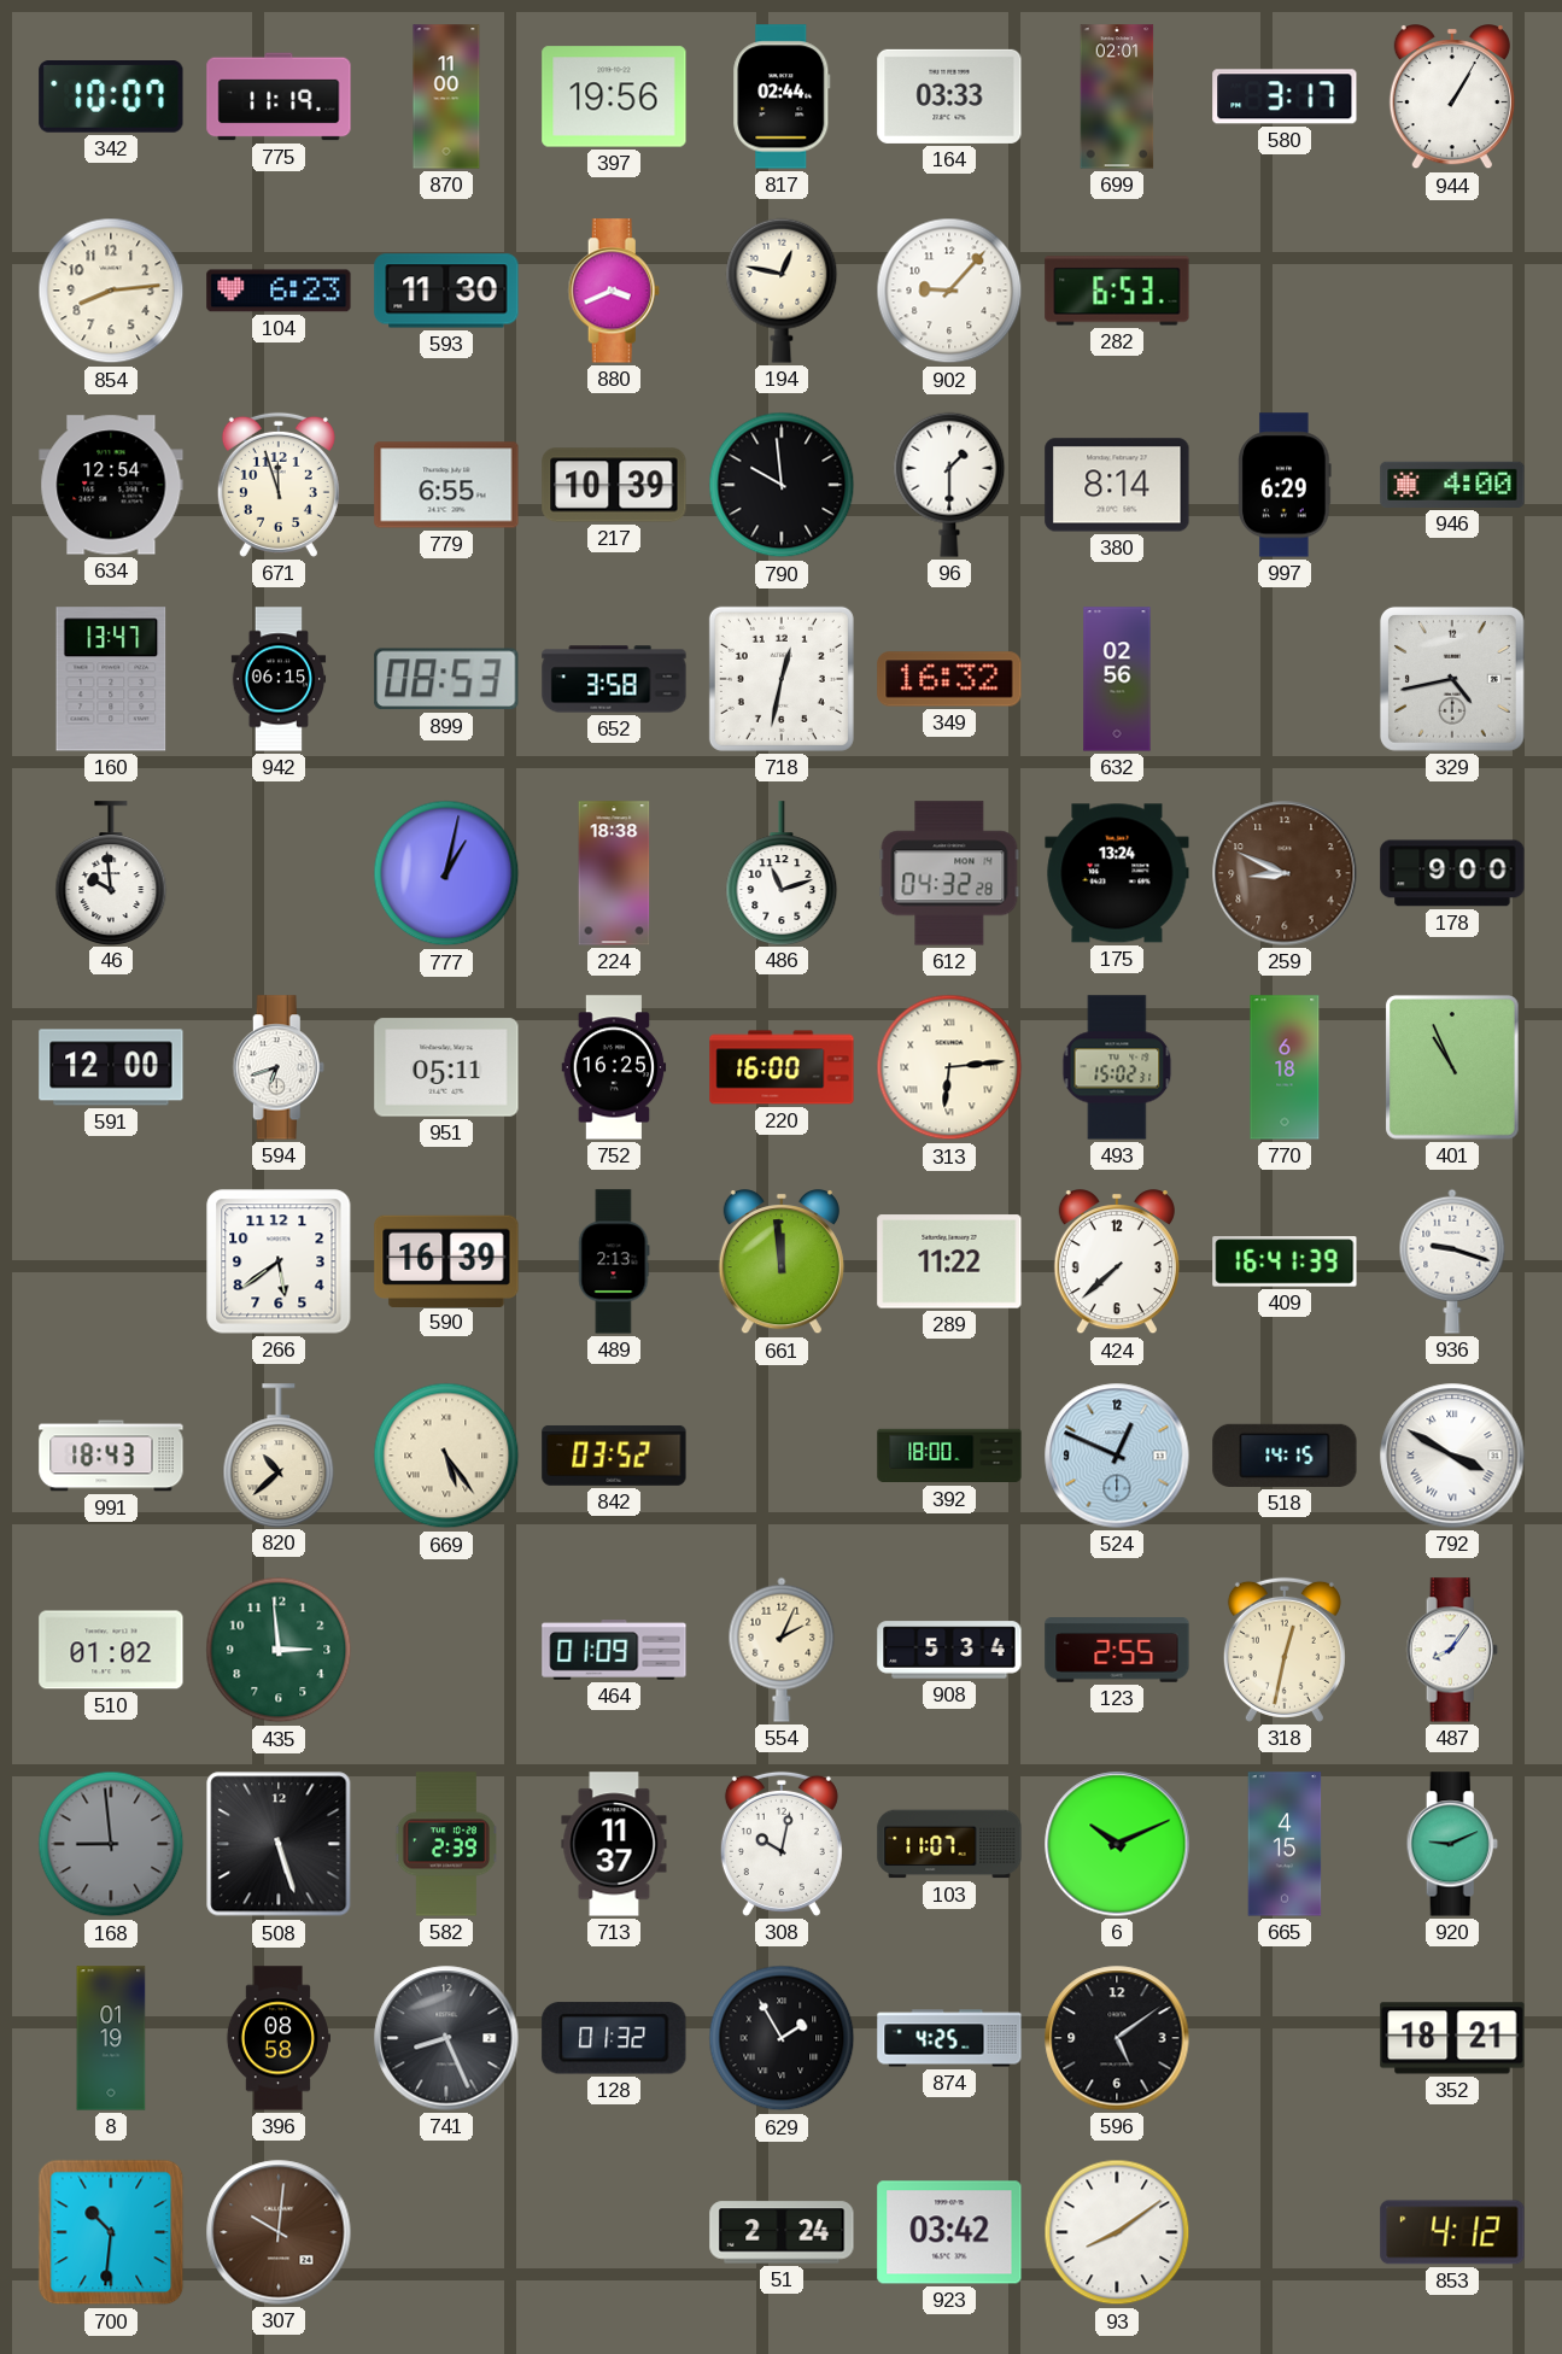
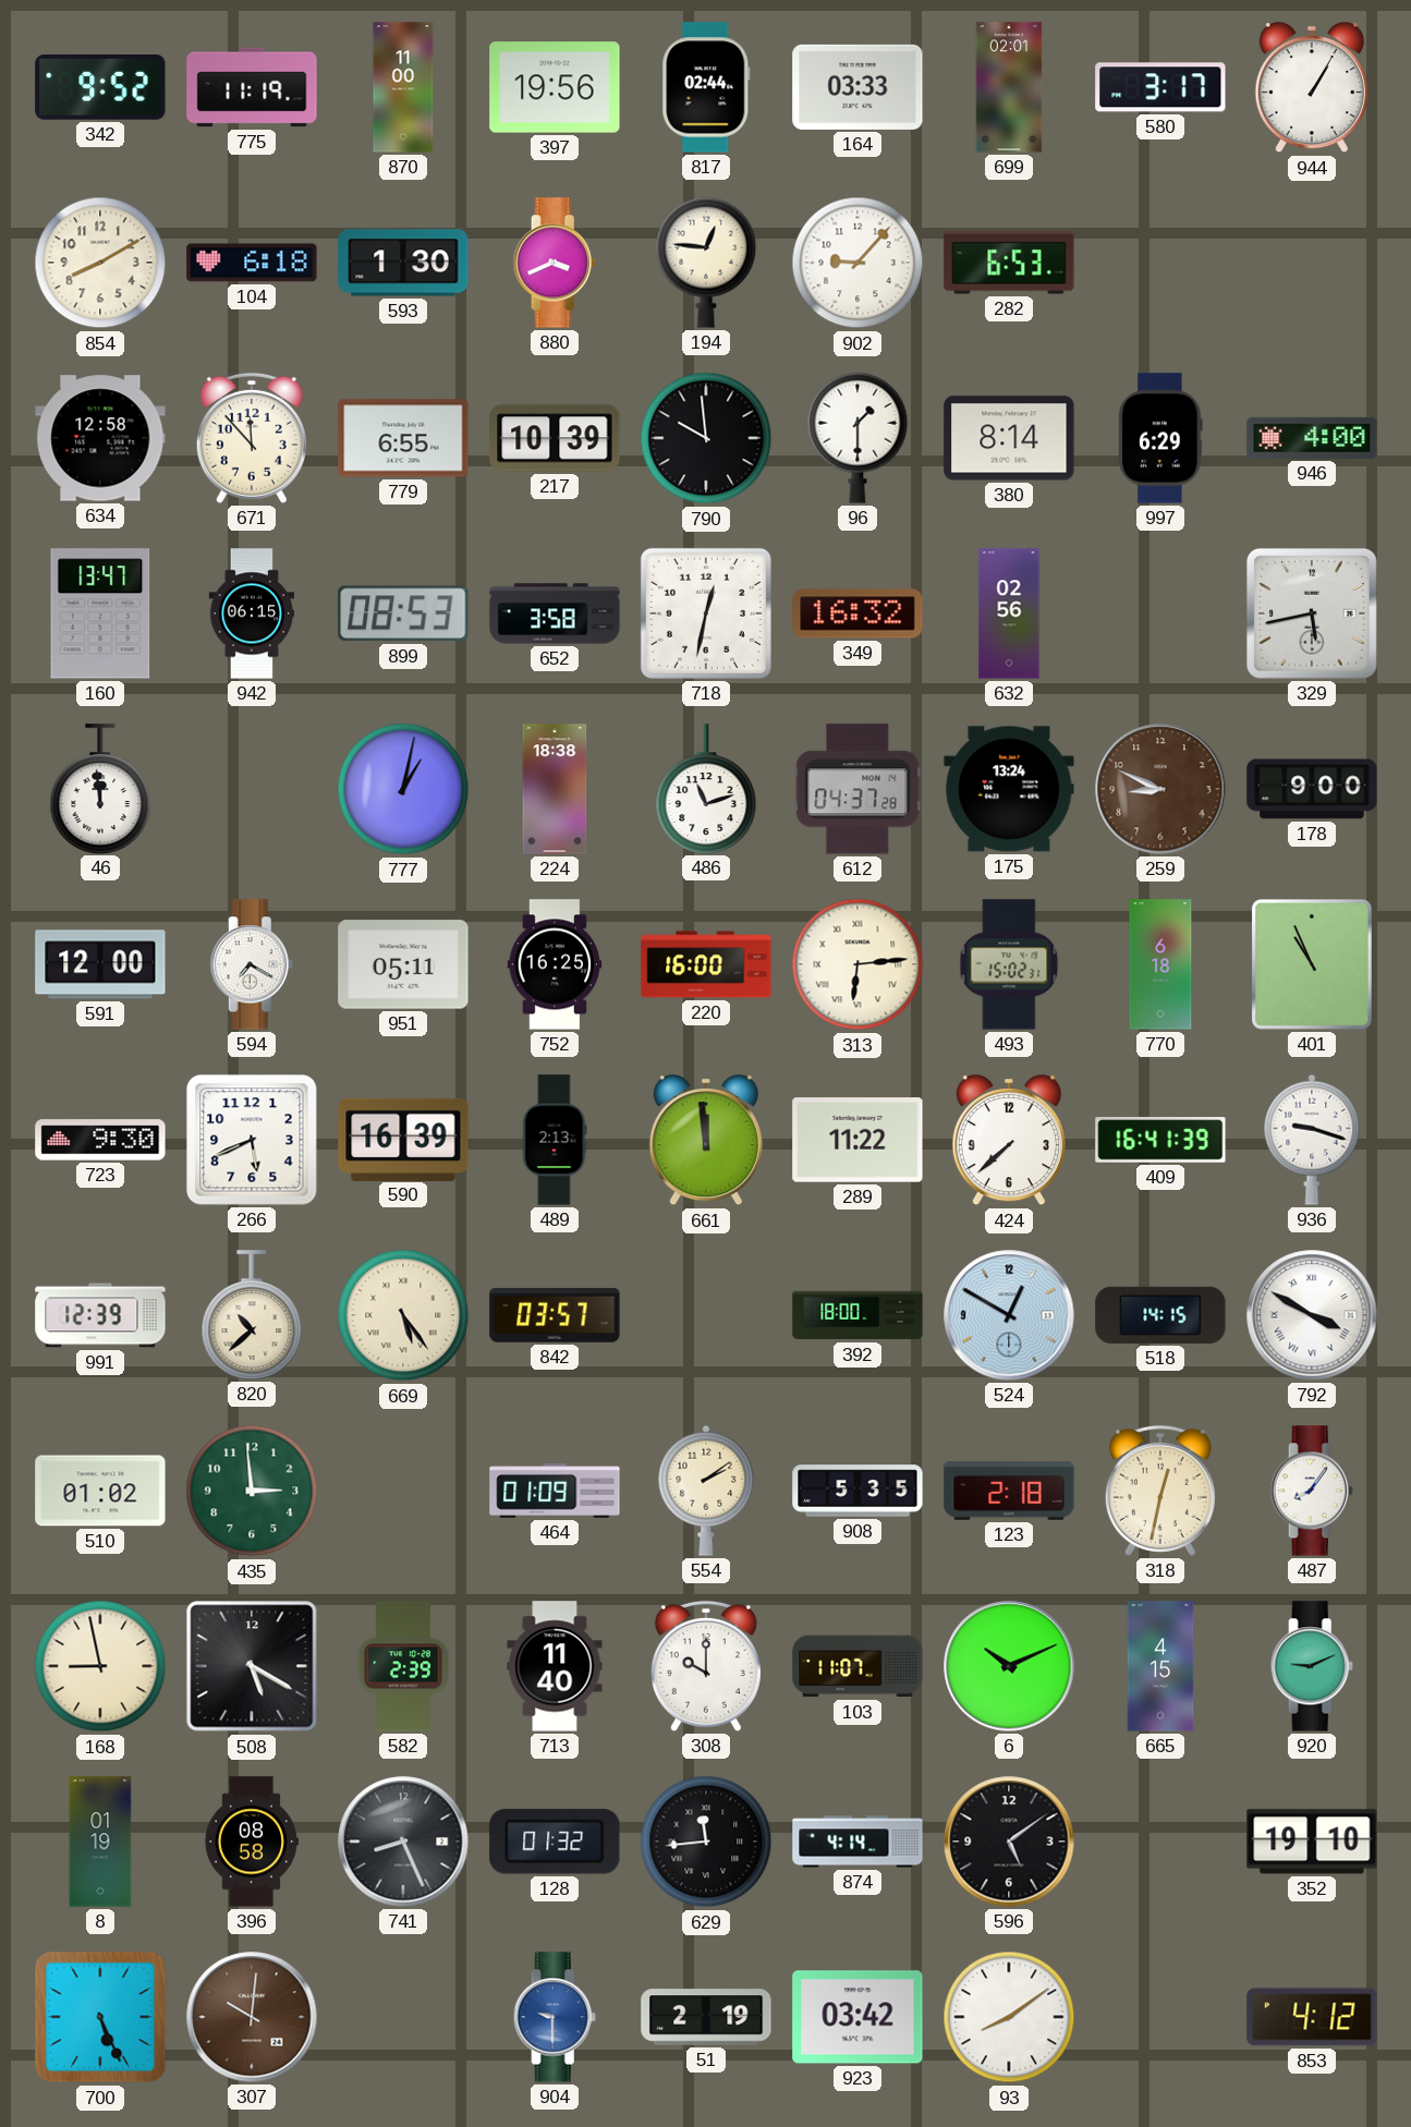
342: 10:07 -> 9:52 (100, 88)
854: 8:14 -> 8:10 (100, 263)
104: 6:23 -> 6:18 (252, 263)
593: 11:30 -> 1:30 (403, 263)
194: 12:47 -> 12:46 (706, 263)
634: 12:54 -> 12:58 (100, 438)
671: 11:57 -> 11:53 (252, 438)
329: 4:43 -> 5:43 (1312, 613)
46: 9:59 -> 11:59 (100, 789)
612: 04:32 -> 04:37 (857, 789)
594: 6:42 -> 7:20 (252, 964)
723: none -> 9:30 (100, 1140)
266: 5:39 -> 5:41 (252, 1140)
991: 18:43 -> 12:39 (100, 1315)
842: 03:52 -> 03:57 (555, 1315)
524: 12:49 -> 12:50 (1009, 1315)
554: 2:04 -> 2:09 (706, 1491)
908: 5:34 -> 5:35 (857, 1491)
123: 2:55 -> 2:18 (1009, 1492)
168: 8:59 -> 8:58 (100, 1666)
168 dial: grey -> cream (100, 1666)
508: 5:27 -> 5:20 (252, 1666)
713: 11:37 -> 11:40 (555, 1666)
308: 10:02 -> 10:00 (706, 1666)
629: 1:55 -> 11:44 (706, 1842)
874: 4:25 -> 4:14 (857, 1842)
352: 18:21 -> 19:10 (1312, 1842)
700: 10:31 -> 5:26 (100, 2017)
904: none -> 9:30 (555, 2017)
51: 2:24 -> 2:19 (706, 2017)
